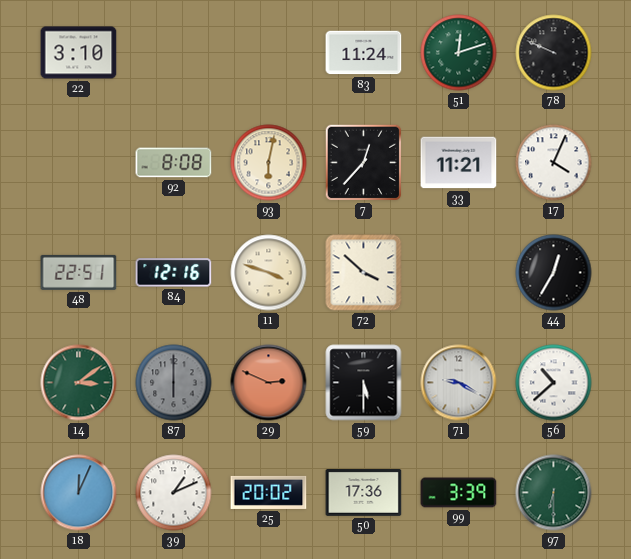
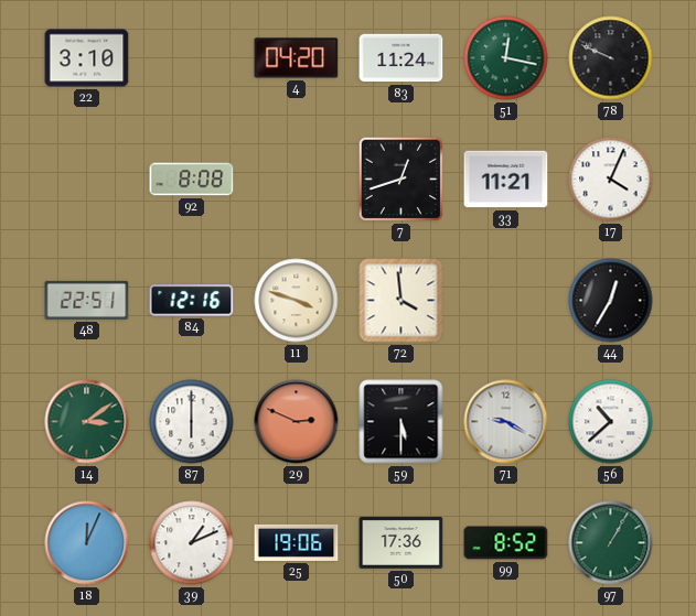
4: none -> 04:20 (297, 58)
51: 12:12 -> 12:17 (506, 58)
93: 6:02 -> none (269, 163)
7: 12:37 -> 12:42 (401, 180)
72: 3:52 -> 3:59 (401, 301)
87 dial: grey -> white (192, 422)
25: 20:02 -> 19:06 (297, 542)
99: 3:39 -> 8:52 (506, 543)
97: 6:30 -> 1:05 (611, 543)
